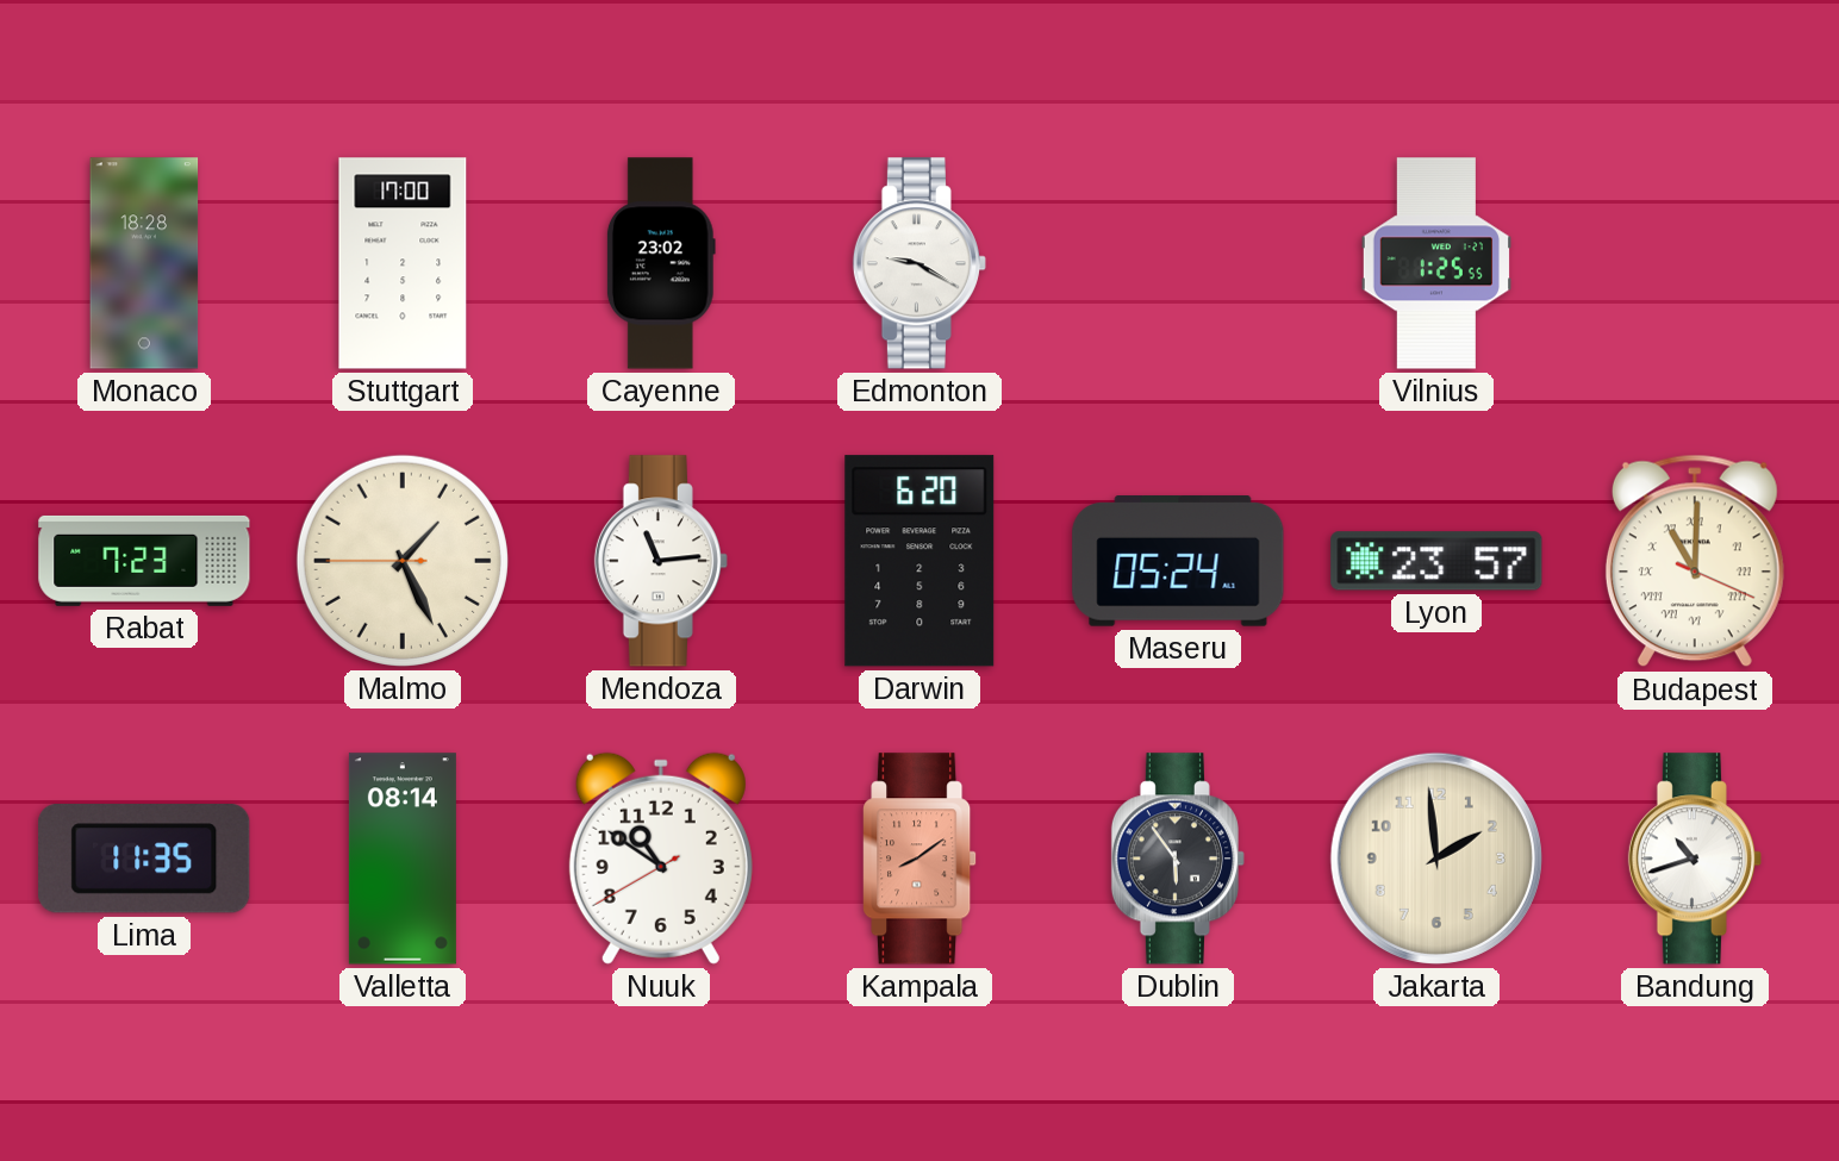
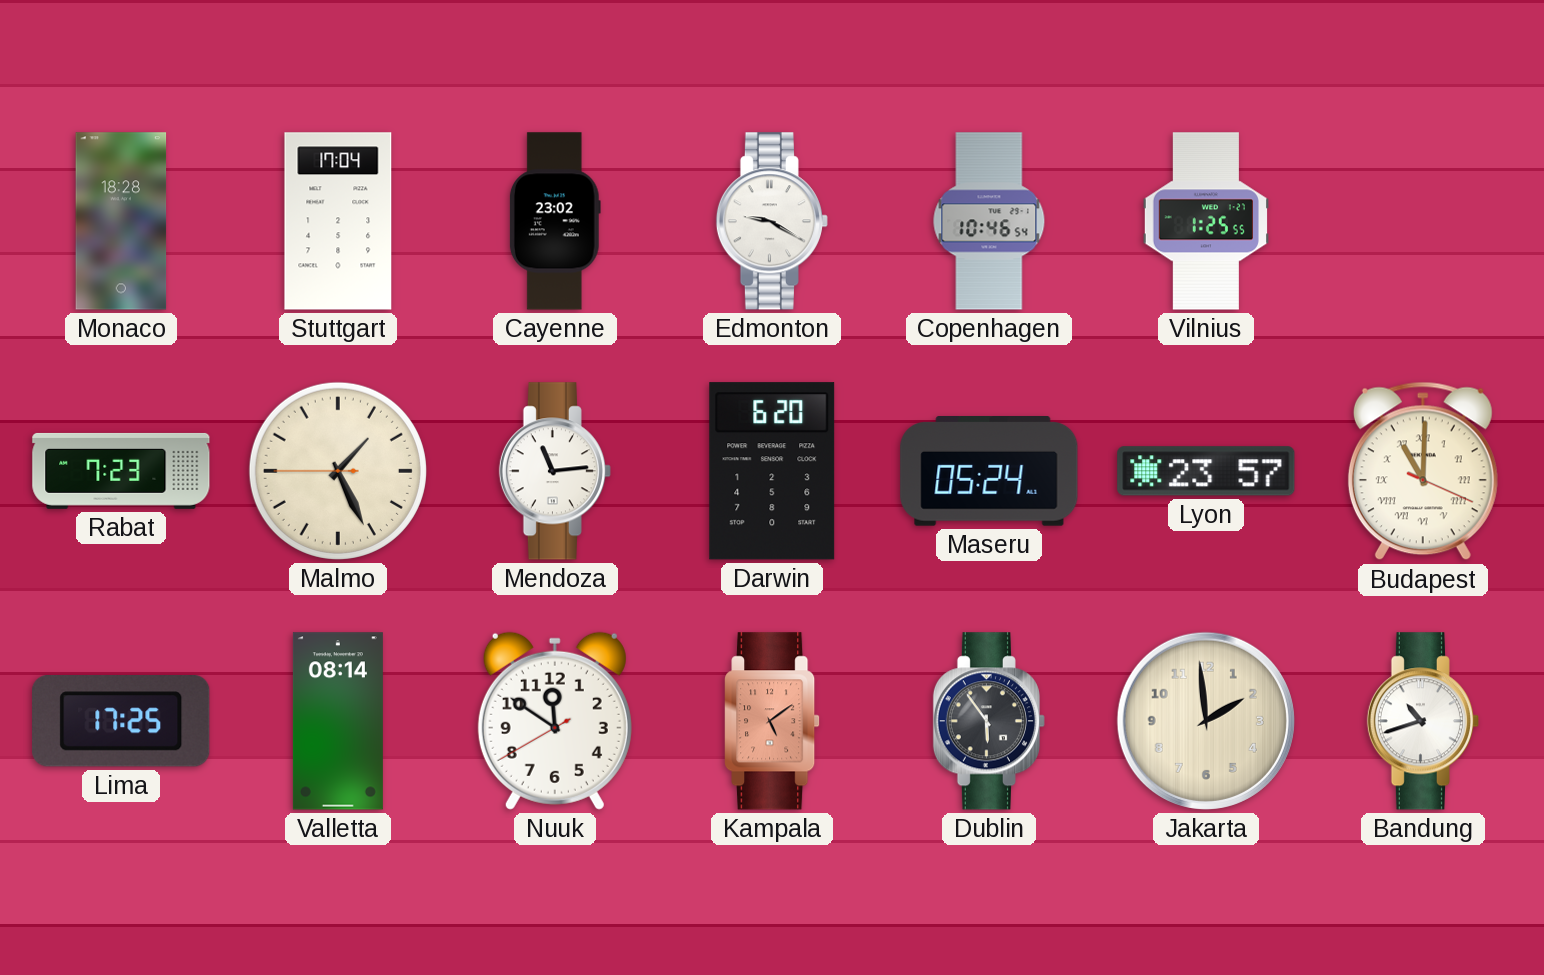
Stuttgart: 17:00 -> 17:04 (338, 221)
Copenhagen: none -> 10:46 (989, 221)
Lima: 11:35 -> 17:25 (121, 722)
Nuuk: 10:50 -> 11:50 (555, 721)
Kampala: 8:09 -> 5:09 (773, 721)
